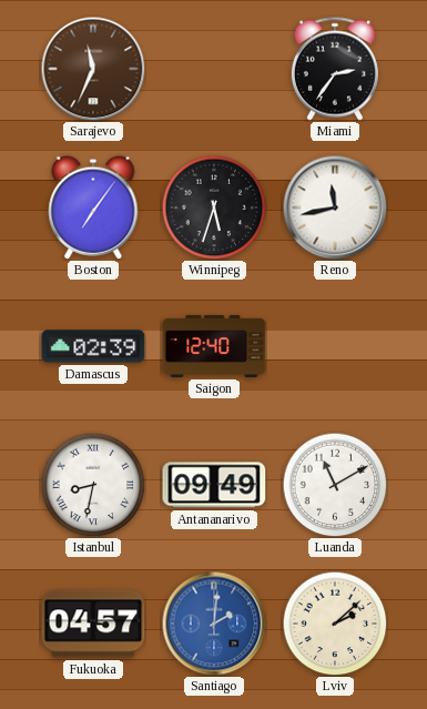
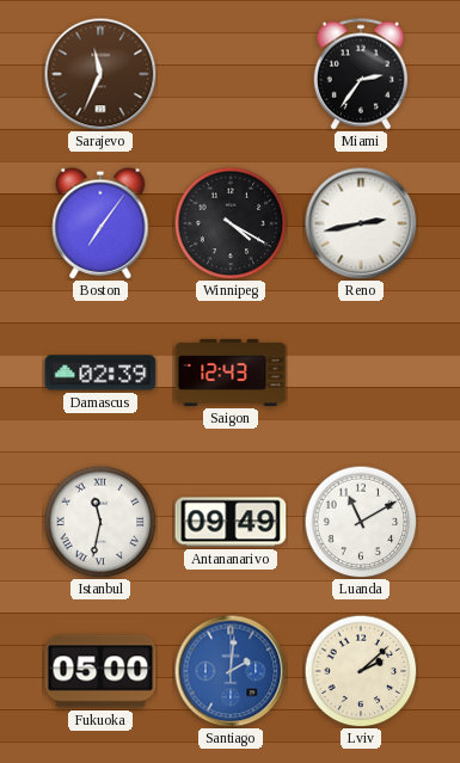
Winnipeg: 5:33 -> 4:20 (231, 223)
Reno: 11:43 -> 2:43 (361, 223)
Saigon: 12:40 -> 12:43 (231, 373)
Istanbul: 8:32 -> 11:32 (100, 522)
Fukuoka: 04:57 -> 05:00 (100, 671)
